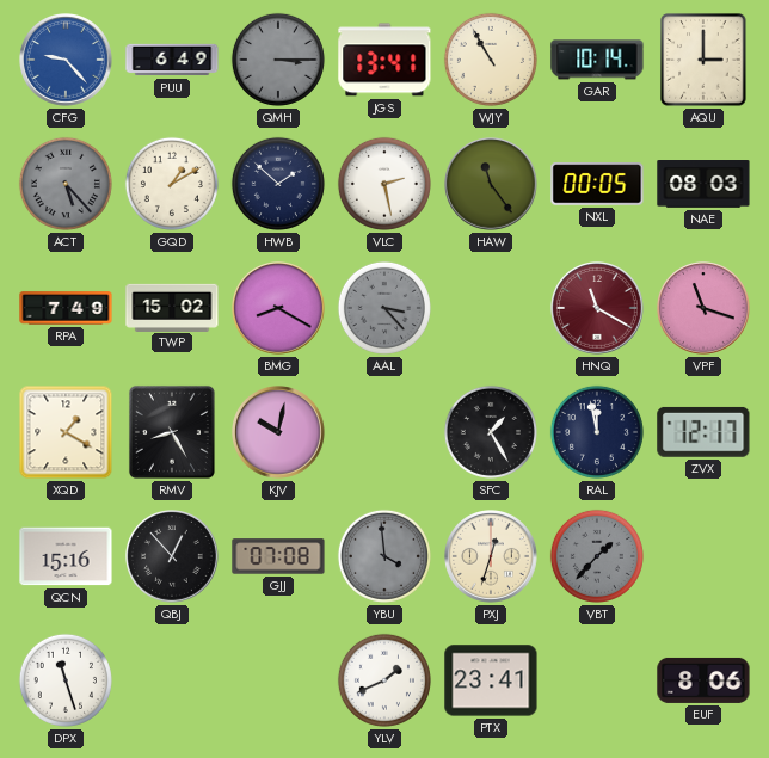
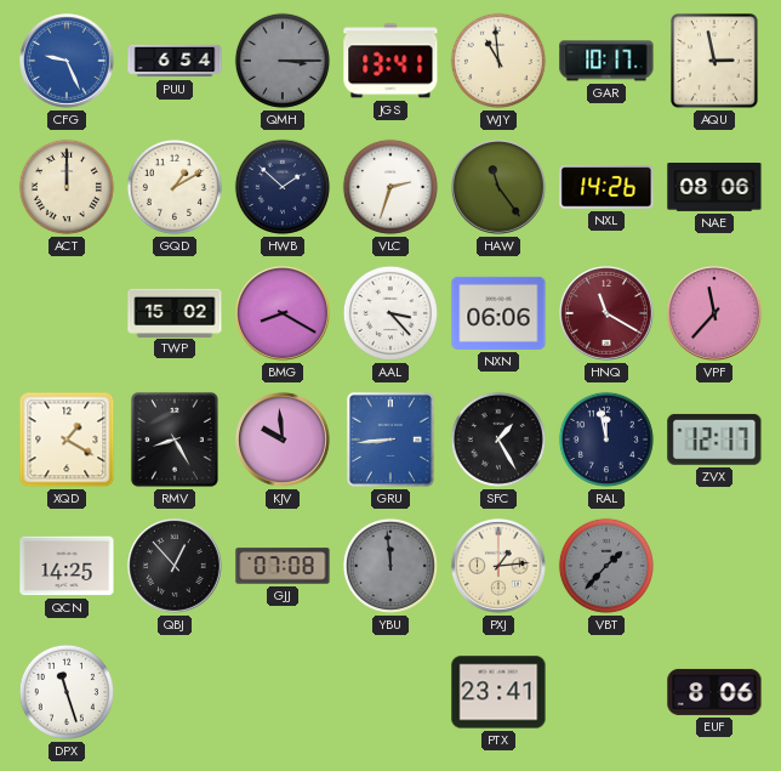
CFG: 9:23 -> 9:26 (68, 62)
PUU: 6:49 -> 6:54 (175, 61)
WJY: 10:55 -> 10:59 (498, 61)
GAR: 10:14 -> 10:17 (606, 61)
AQU: 3:00 -> 2:58 (714, 61)
ACT: 5:23 -> 12:00 (67, 187)
ACT dial: grey -> cream (67, 187)
VLC: 2:28 -> 2:33 (390, 187)
NXL: 00:05 -> 14:26 (606, 187)
NAE: 08:03 -> 08:06 (714, 188)
RPA: 7:49 -> none (66, 308)
AAL dial: grey -> white (390, 313)
NXN: none -> 06:06 (498, 313)
VPF: 11:18 -> 11:37 (716, 314)
KJV: 10:02 -> 9:59 (284, 441)
GRU: none -> 8:44 (390, 440)
QCN: 15:16 -> 14:25 (67, 566)
YBU: 3:59 -> 11:59 (390, 566)
PXJ: 12:33 -> 1:14 (500, 567)
YLV: 1:41 -> none (384, 680)
